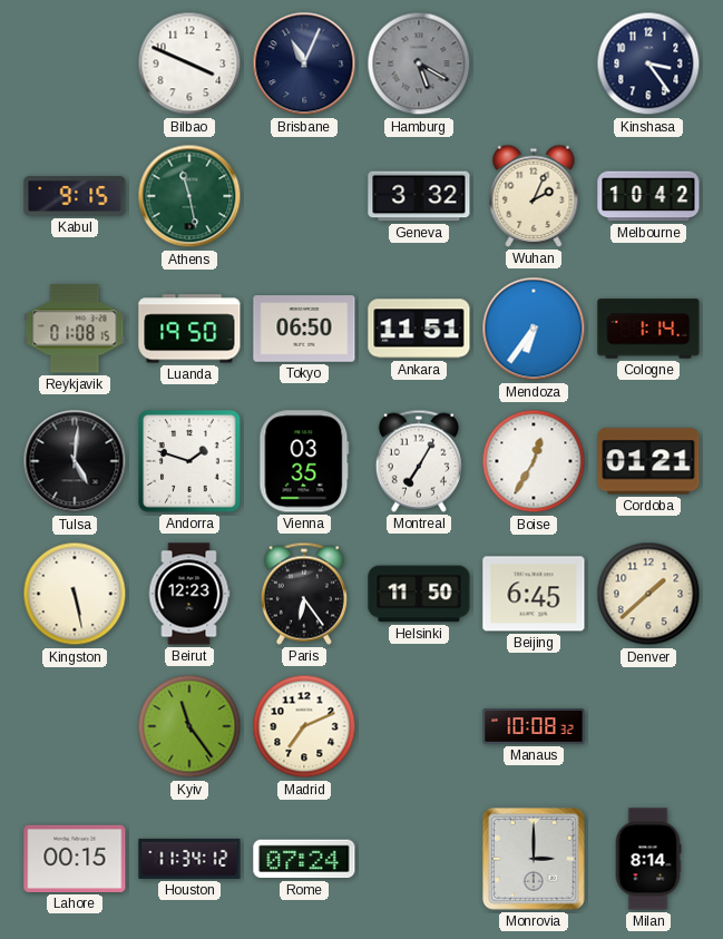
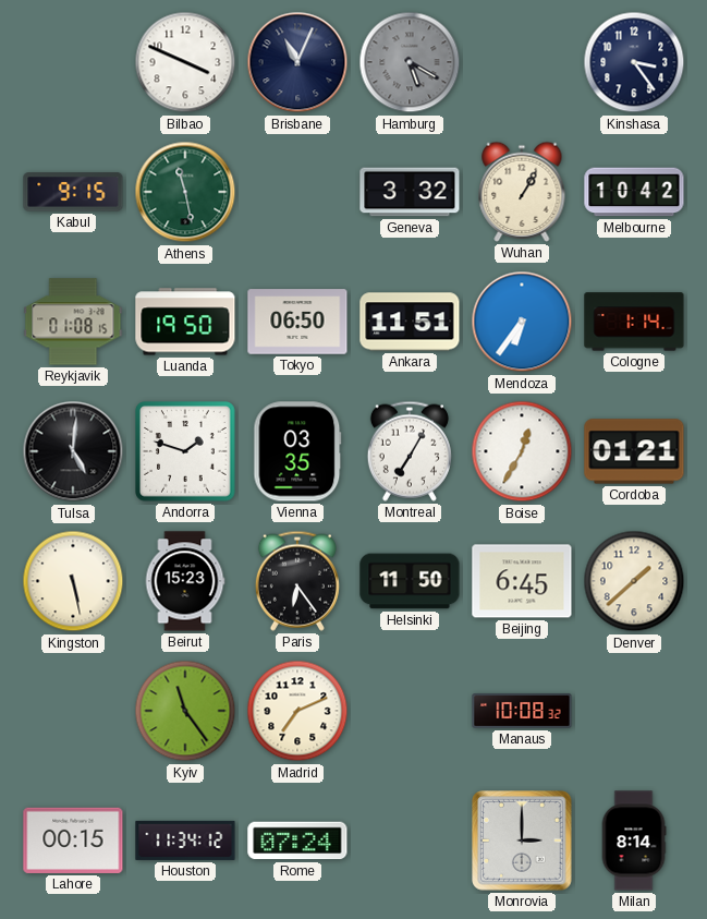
Wuhan: 2:04 -> 1:05 (522, 192)
Beirut: 12:23 -> 15:23 (185, 581)
